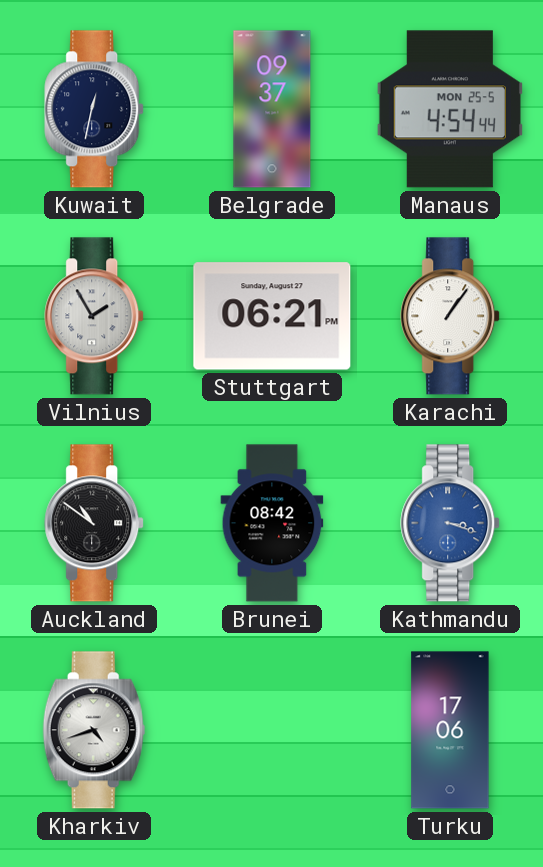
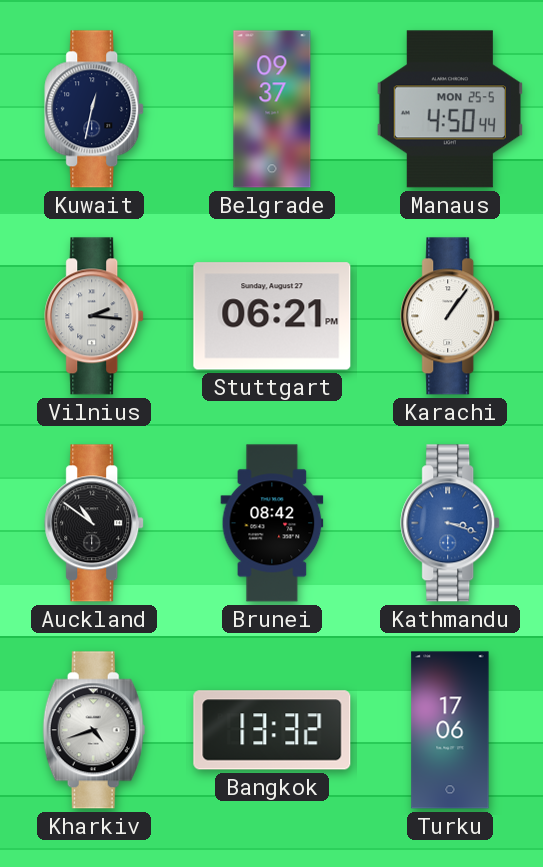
Manaus: 4:54 -> 4:50 (450, 109)
Vilnius: 1:55 -> 2:16 (95, 316)
Bangkok: none -> 13:32 (272, 730)
